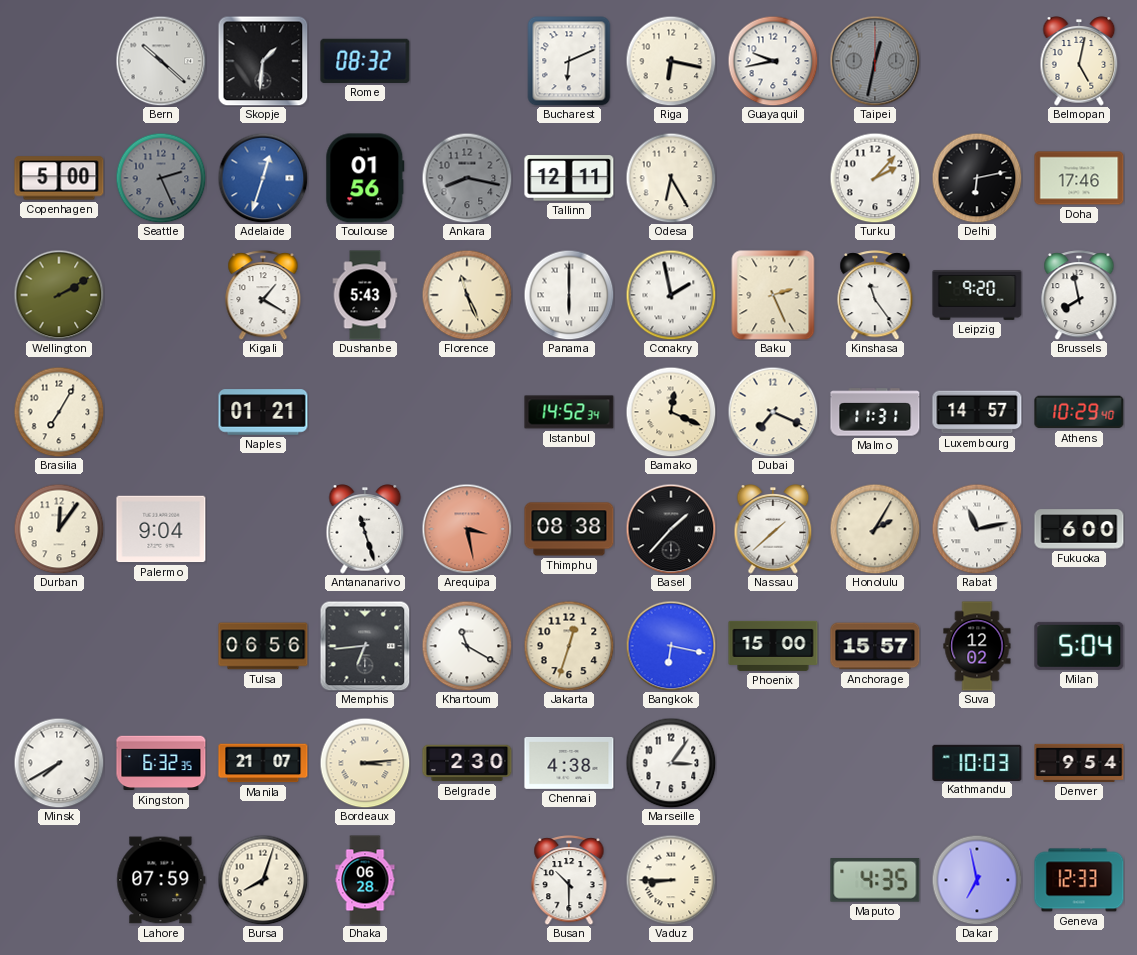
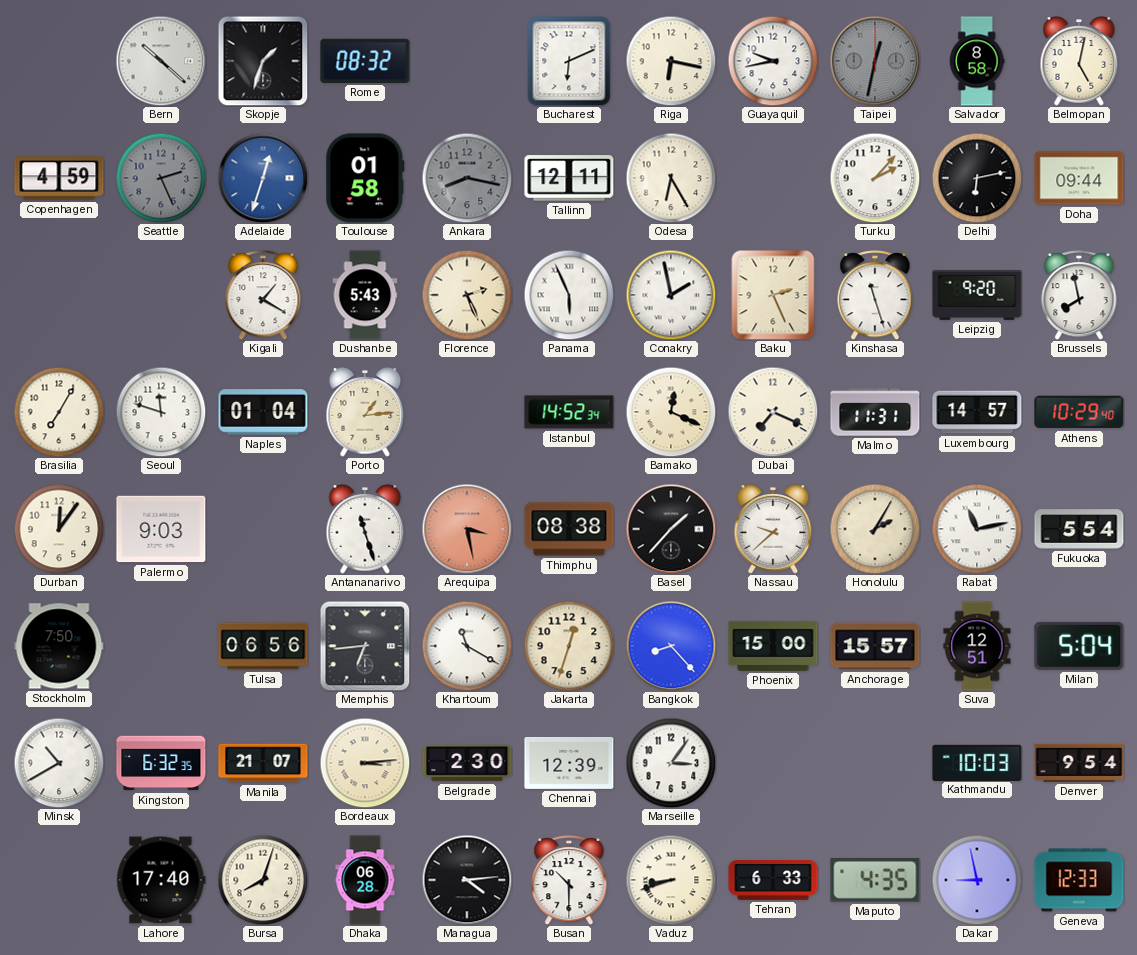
Skopje: 1:31 -> 1:33 (263, 61)
Salvador: none -> 8:58 (977, 61)
Copenhagen: 5:00 -> 4:59 (59, 178)
Toulouse: 01:56 -> 01:58 (365, 178)
Doha: 17:46 -> 09:44 (1079, 178)
Wellington: 2:10 -> none (59, 295)
Florence: 11:26 -> 2:26 (467, 295)
Panama: 6:00 -> 5:56 (569, 295)
Kinshasa: 11:24 -> 11:27 (875, 295)
Seoul: none -> 11:48 (161, 412)
Naples: 01:21 -> 01:04 (263, 412)
Porto: none -> 1:14 (365, 412)
Palermo: 9:04 -> 9:03 (161, 529)
Nassau: 1:38 -> 9:38 (773, 529)
Fukuoka: 6:00 -> 5:54 (1079, 529)
Stockholm: none -> 7:50 (59, 646)
Bangkok: 6:17 -> 8:23 (671, 646)
Suva: 12:02 -> 12:51 (977, 646)
Minsk: 7:40 -> 10:40 (59, 763)
Chennai: 4:38 -> 12:39 (569, 763)
Lahore: 07:59 -> 17:40 (161, 880)
Managua: none -> 4:14 (467, 880)
Vaduz: 8:45 -> 8:42 (671, 880)
Tehran: none -> 6:33 (773, 881)
Dakar: 6:58 -> 8:58 (977, 880)
